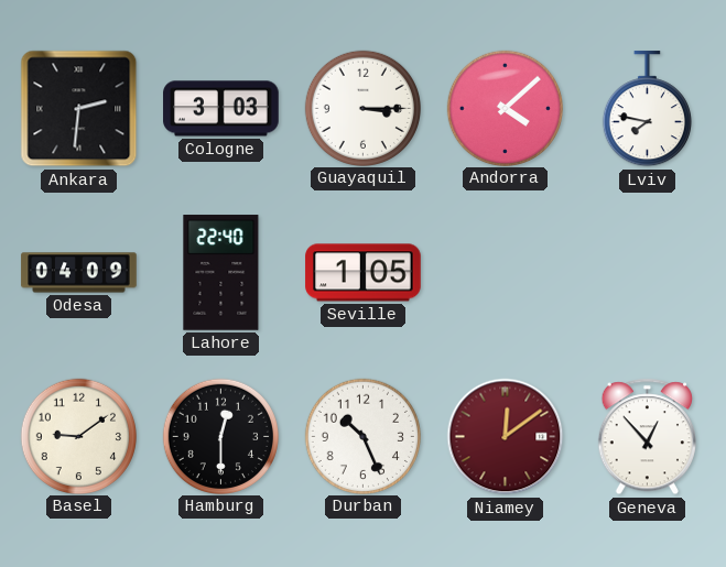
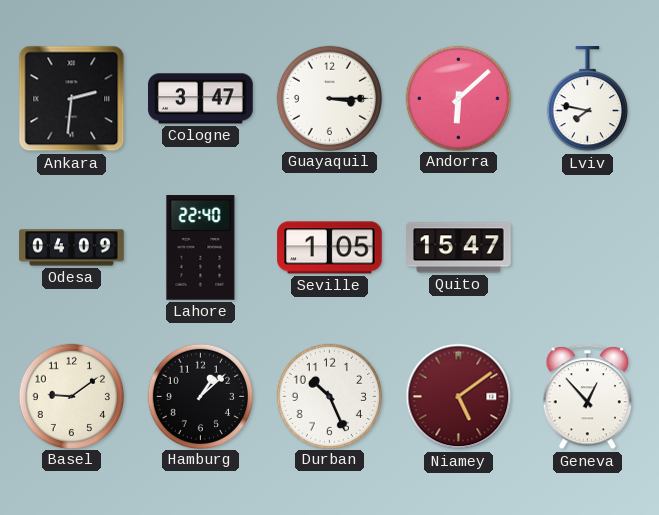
Cologne: 3:03 -> 3:47 (201, 99)
Andorra: 4:08 -> 6:08 (458, 98)
Quito: none -> 15:47 (459, 248)
Hamburg: 12:30 -> 1:08 (200, 396)
Niamey: 12:09 -> 5:09 (459, 397)
